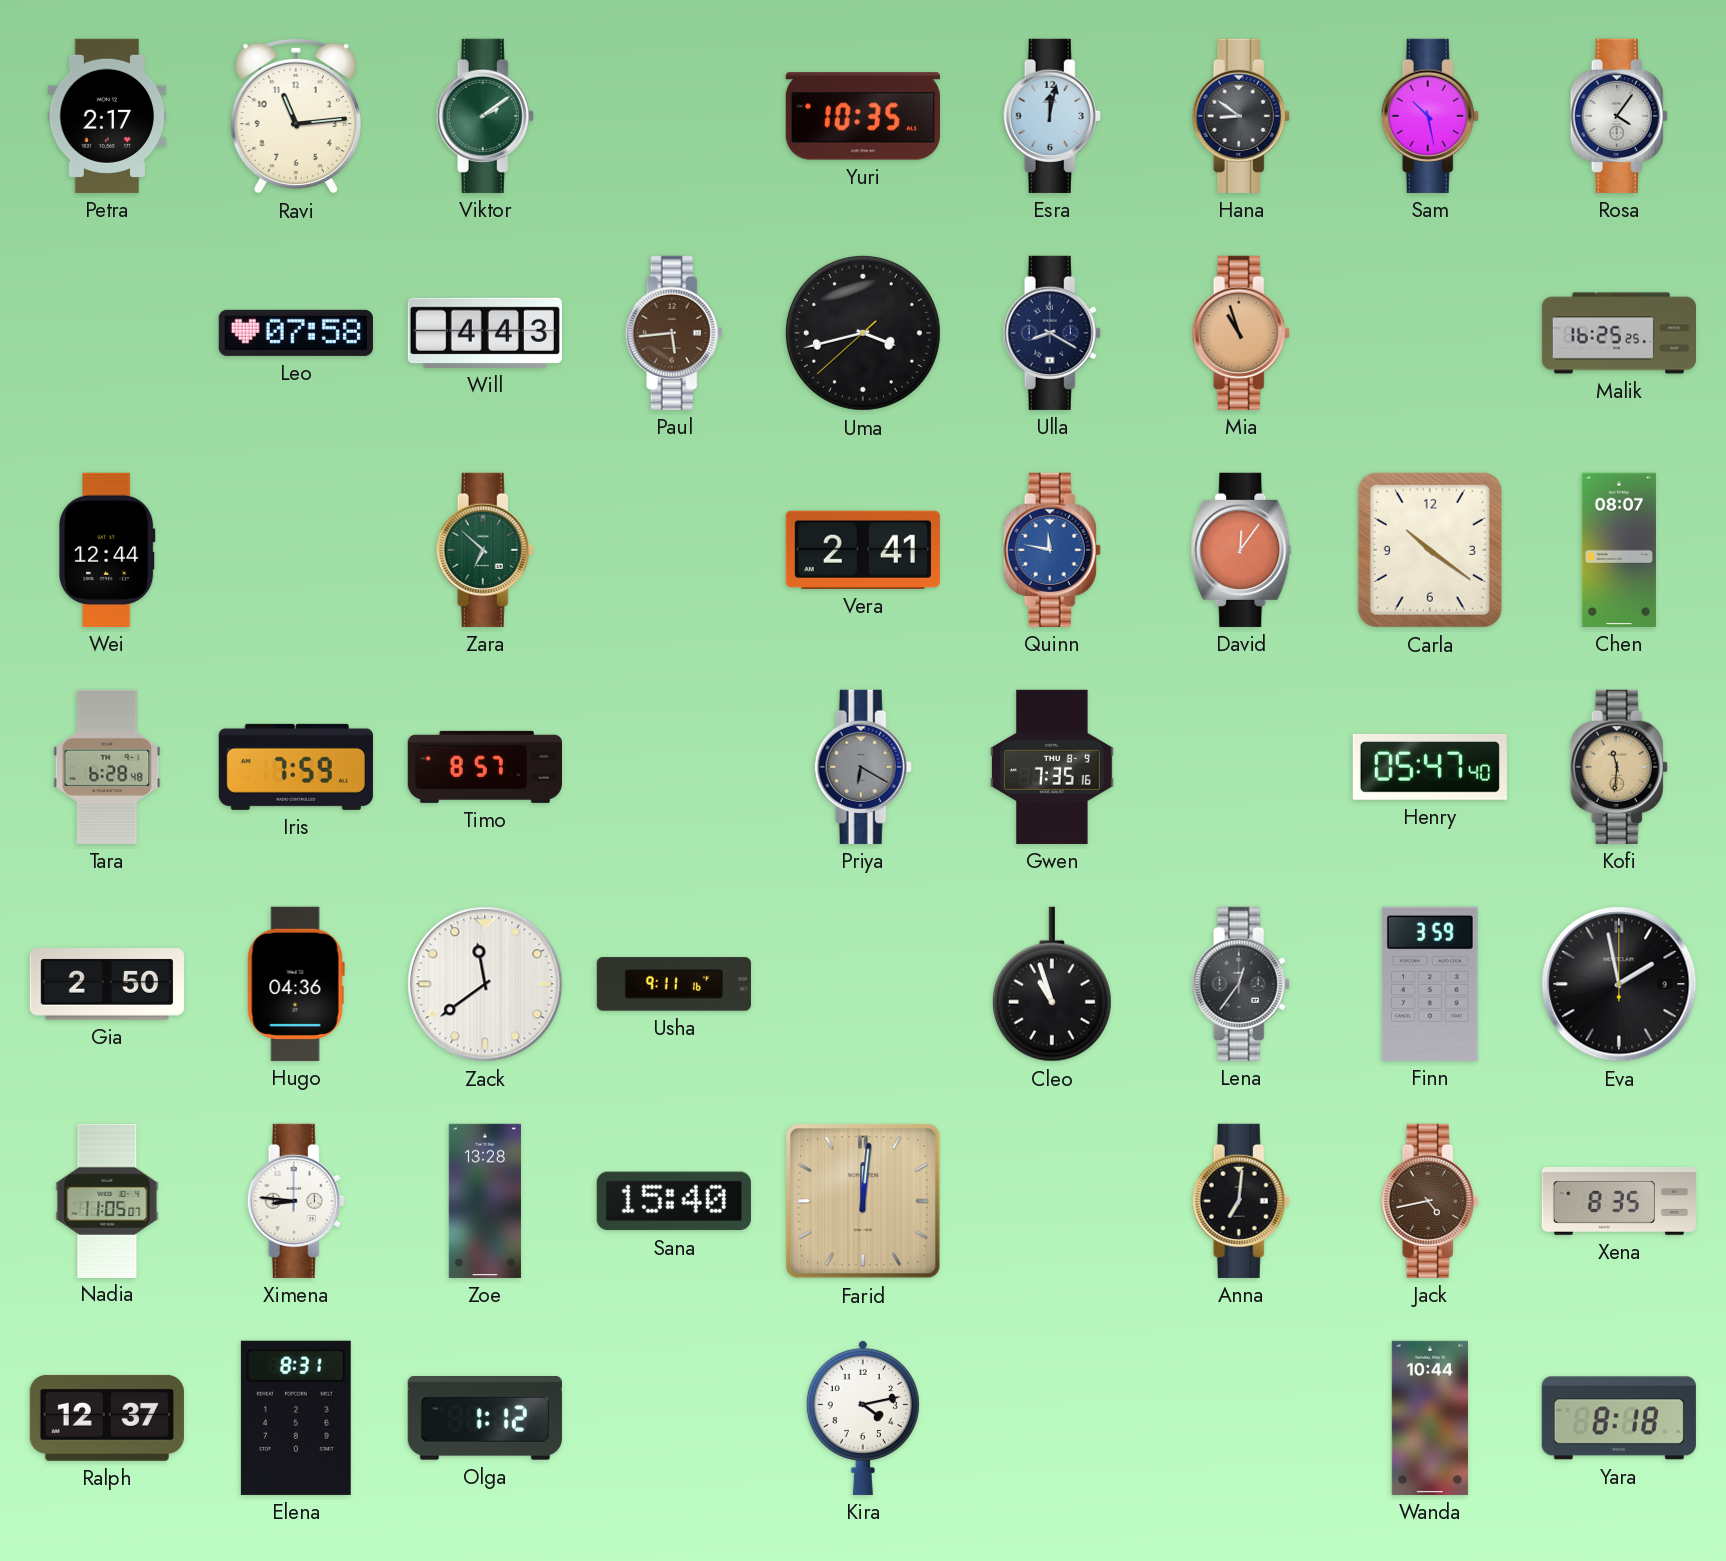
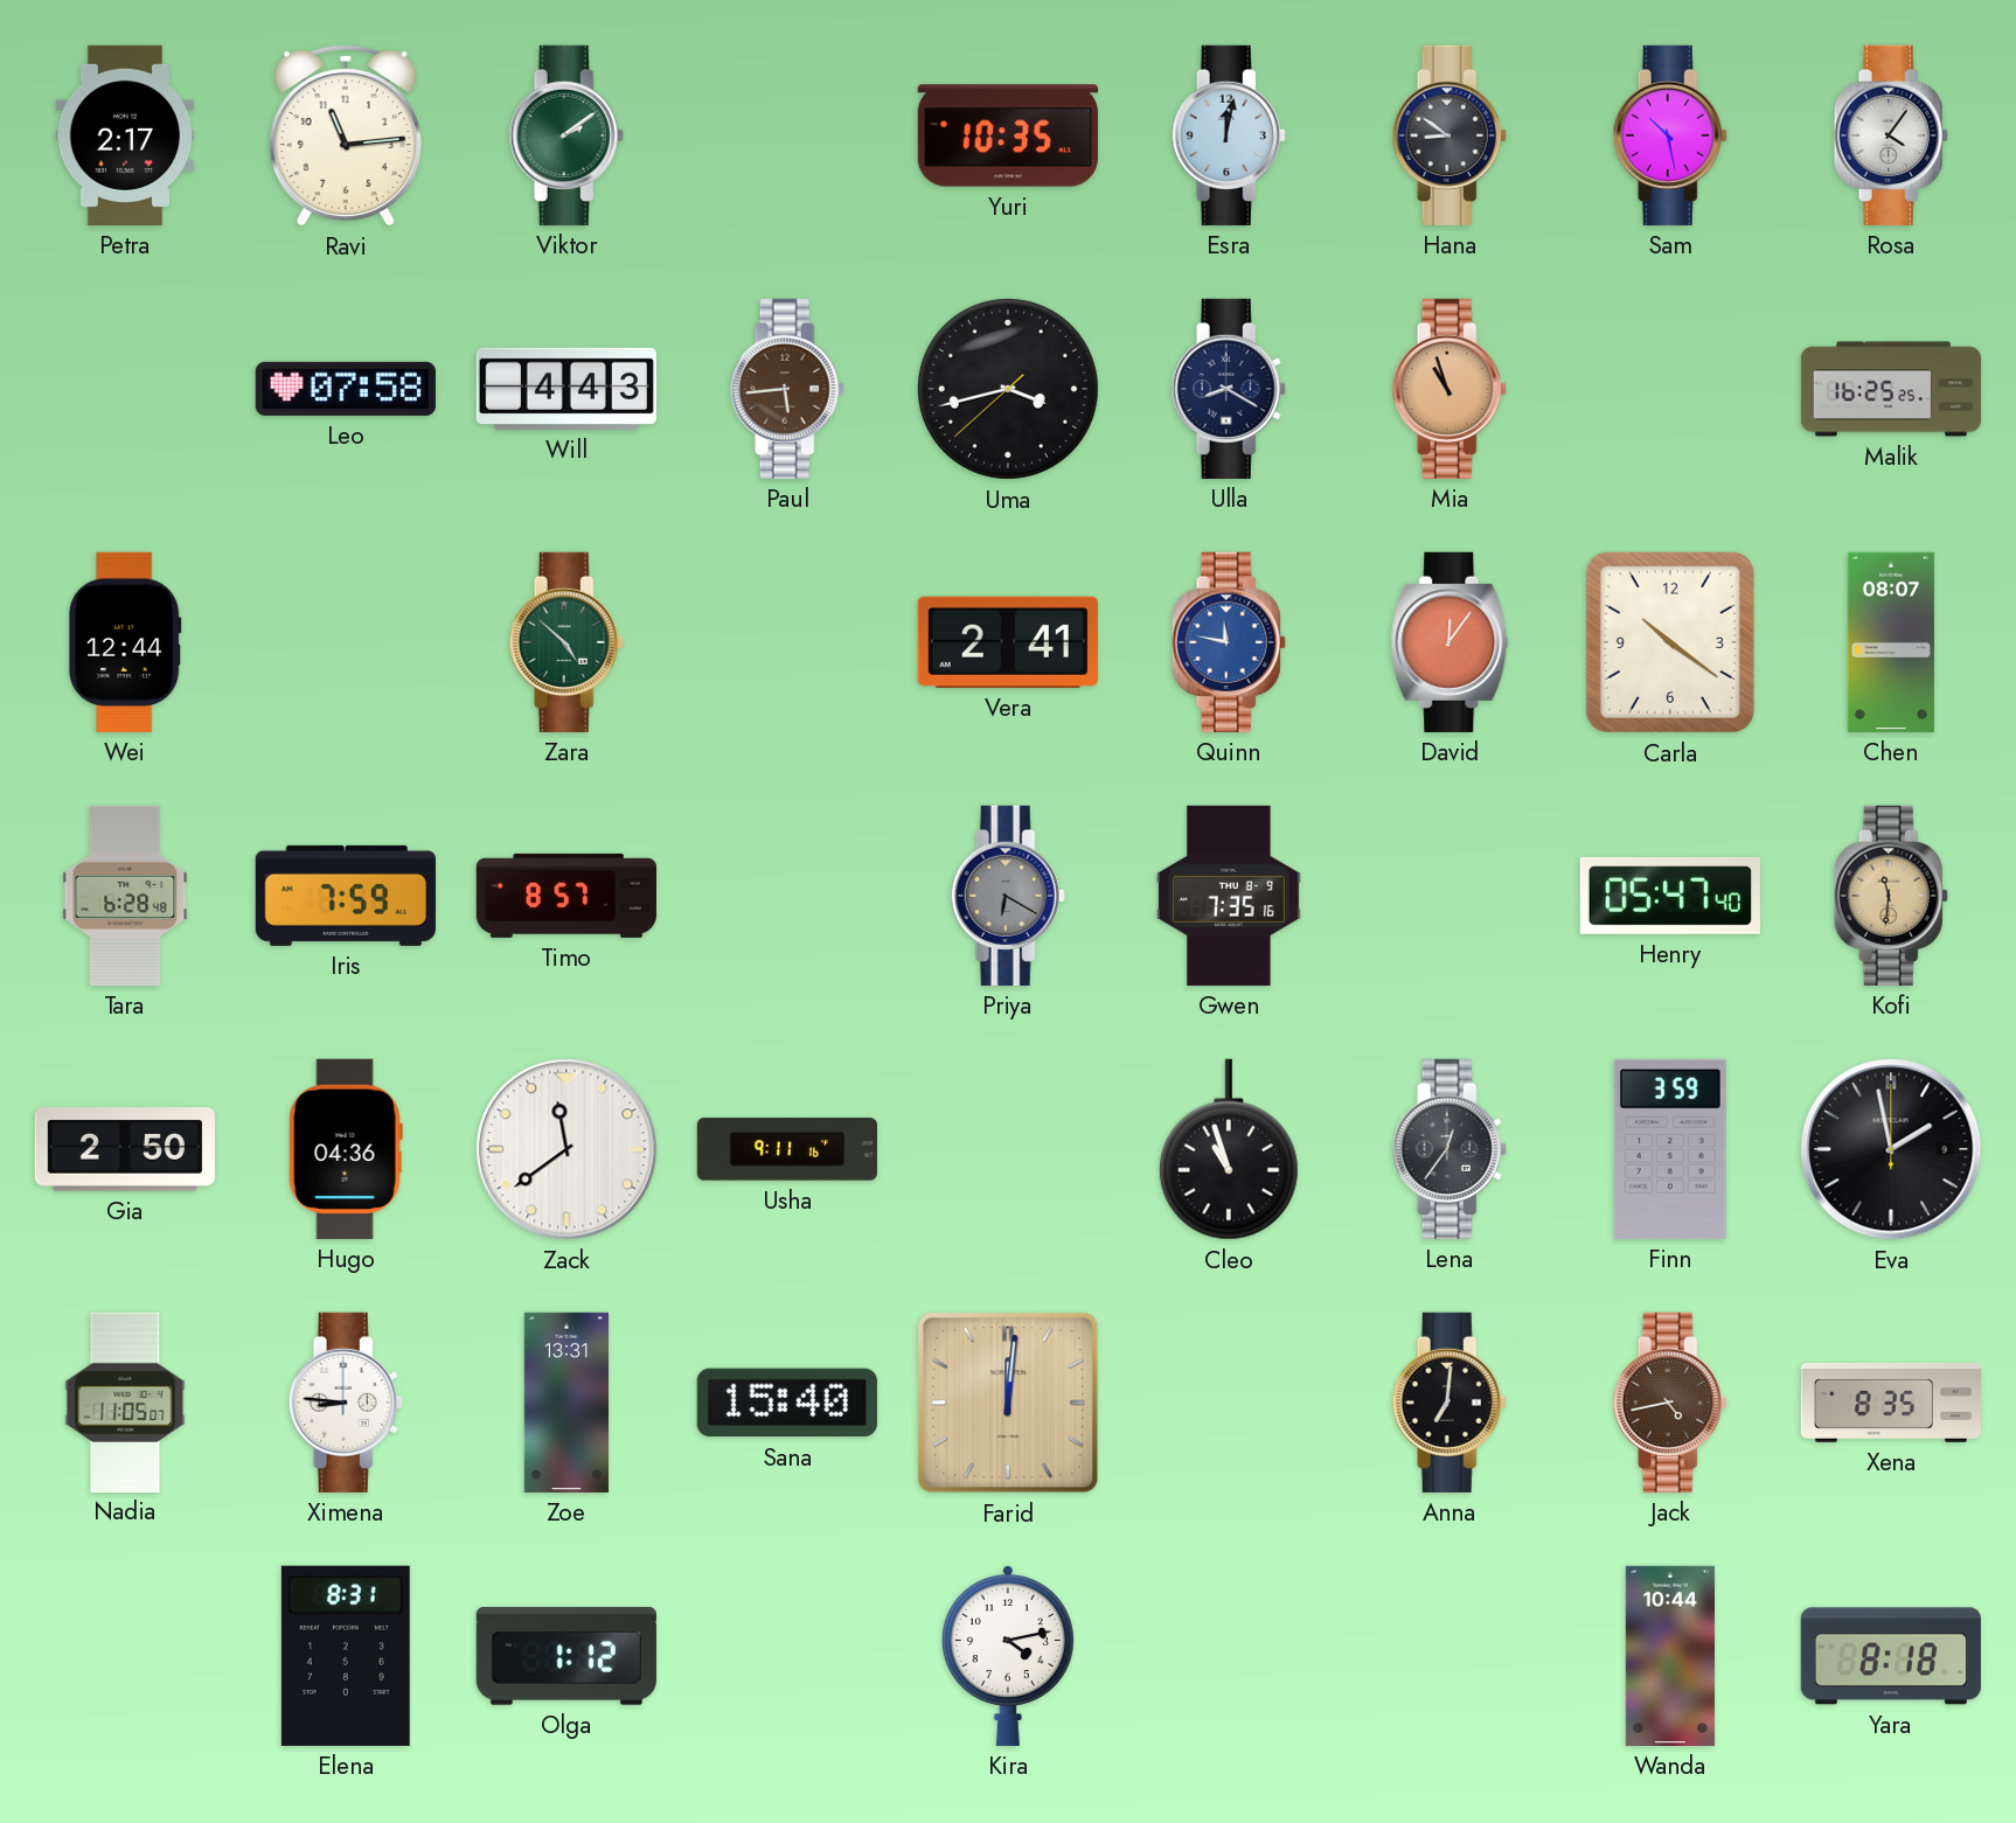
Zara: 6:52 -> 4:52 (566, 642)
Zoe: 13:28 -> 13:31 (566, 1403)
Ralph: 12:37 -> none (107, 1418)
